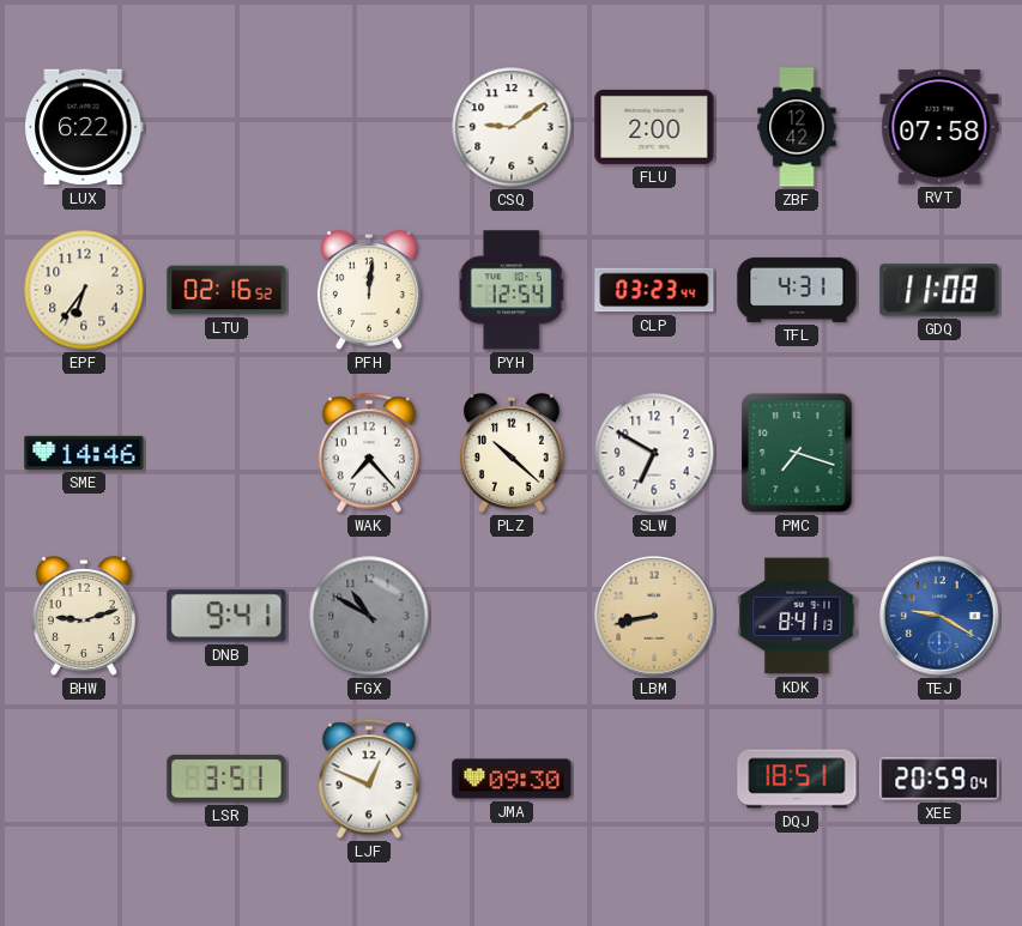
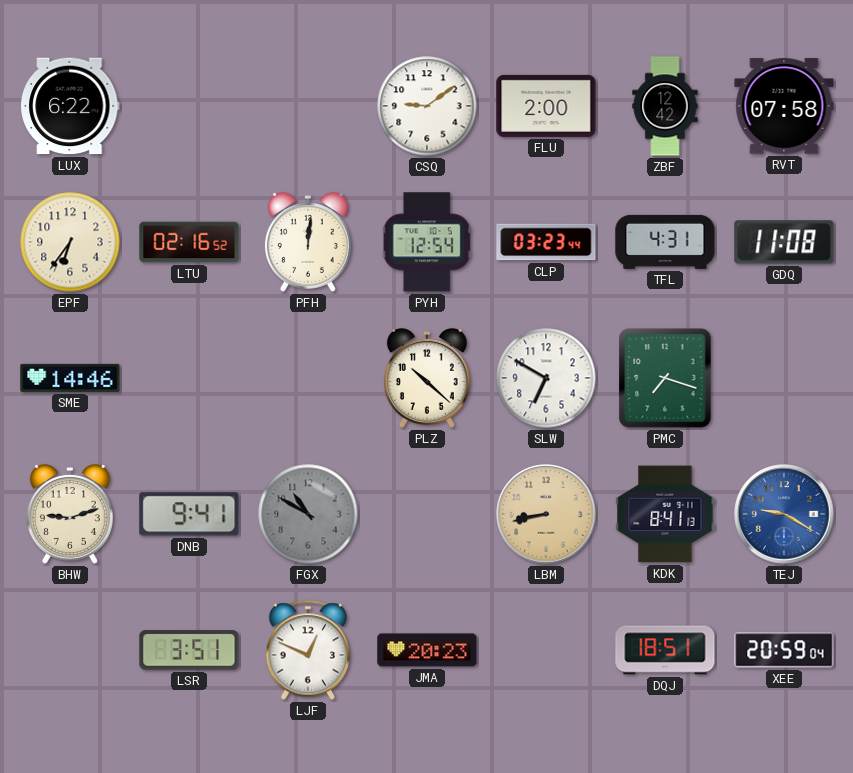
WAK: 7:23 -> none (368, 453)
JMA: 09:30 -> 20:23 (427, 650)
